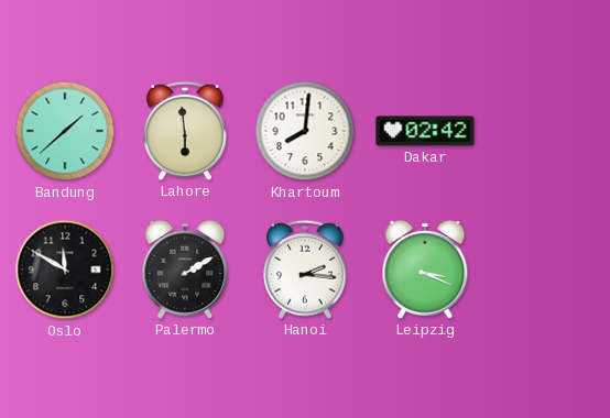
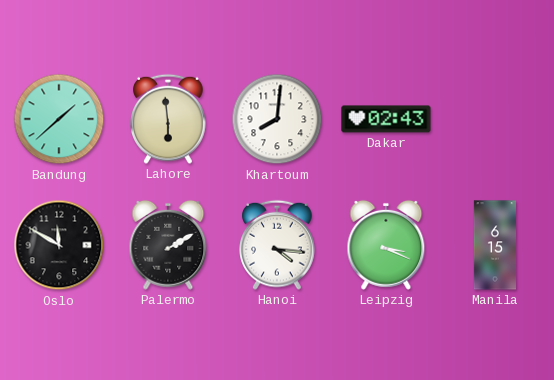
Dakar: 02:42 -> 02:43 (386, 119)
Hanoi: 2:16 -> 4:16 (277, 245)
Manila: none -> 6:15 (494, 245)
